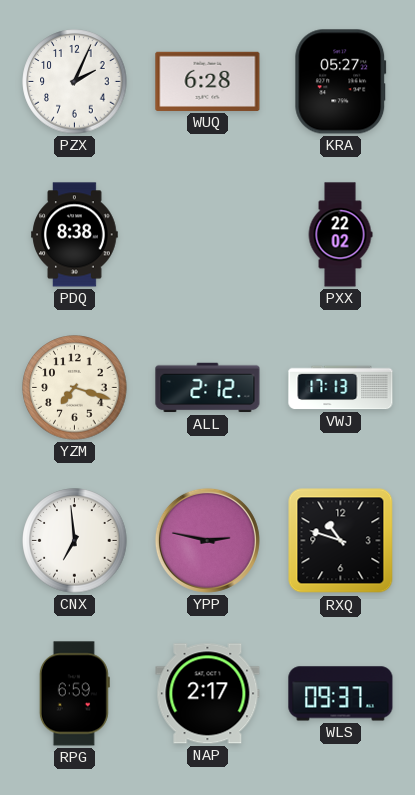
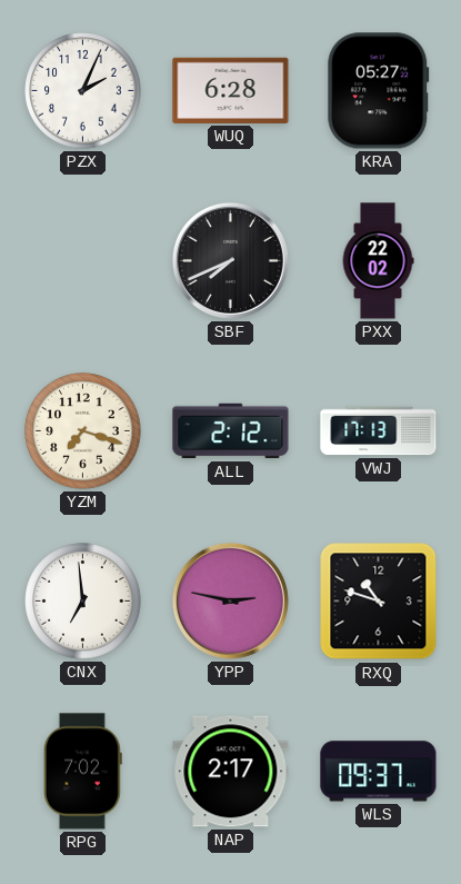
PDQ: 8:38 -> none (75, 235)
SBF: none -> 7:41 (230, 260)
RPG: 6:59 -> 7:02 (82, 772)
